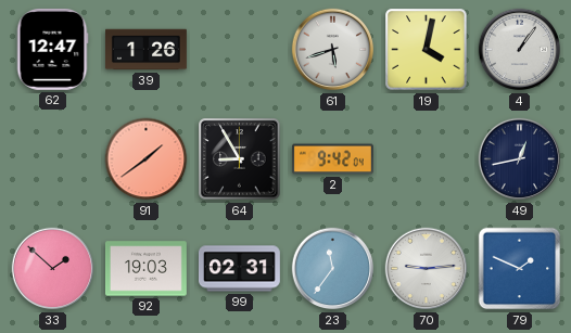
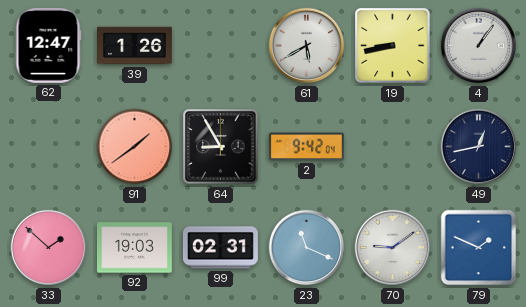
61: 5:42 -> 5:40 (307, 46)
19: 4:02 -> 8:43 (393, 46)
23: 11:36 -> 11:19 (307, 248)
70: 9:14 -> 9:09 (393, 248)
